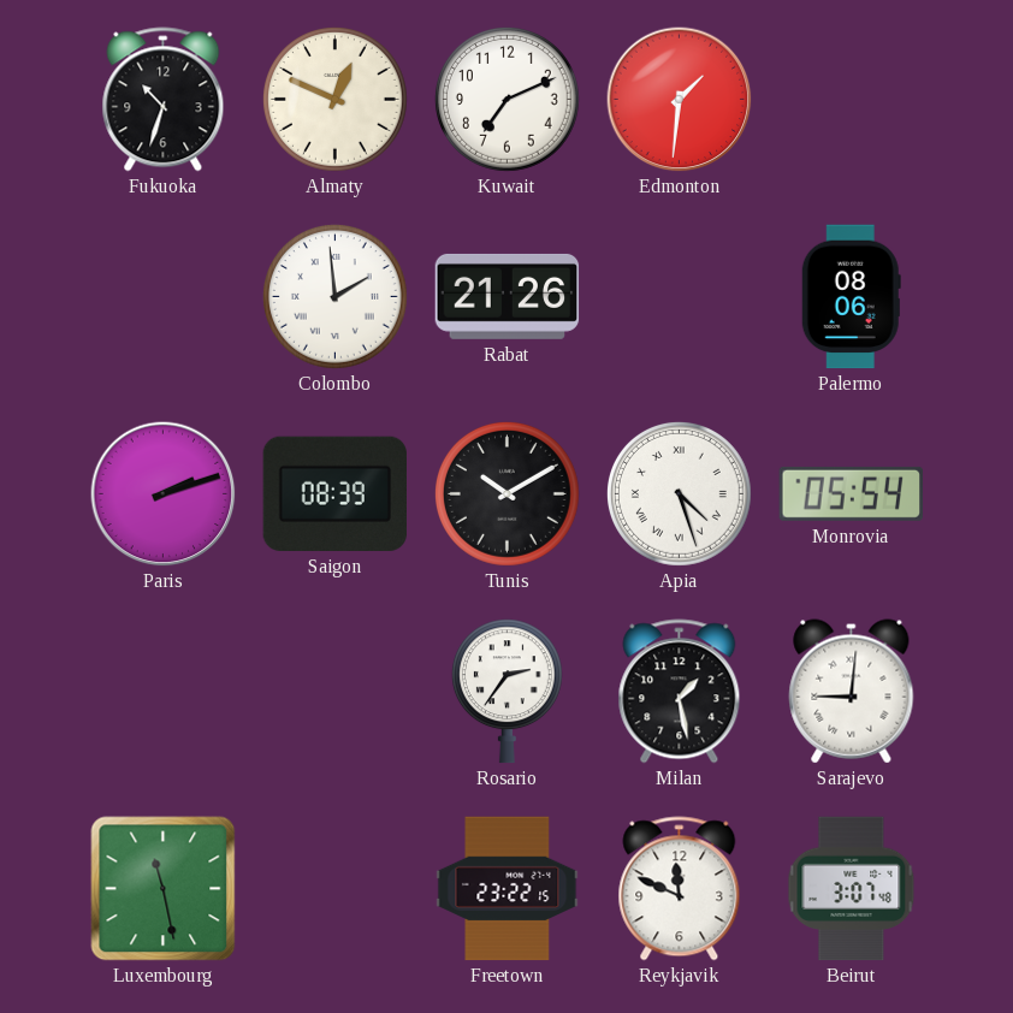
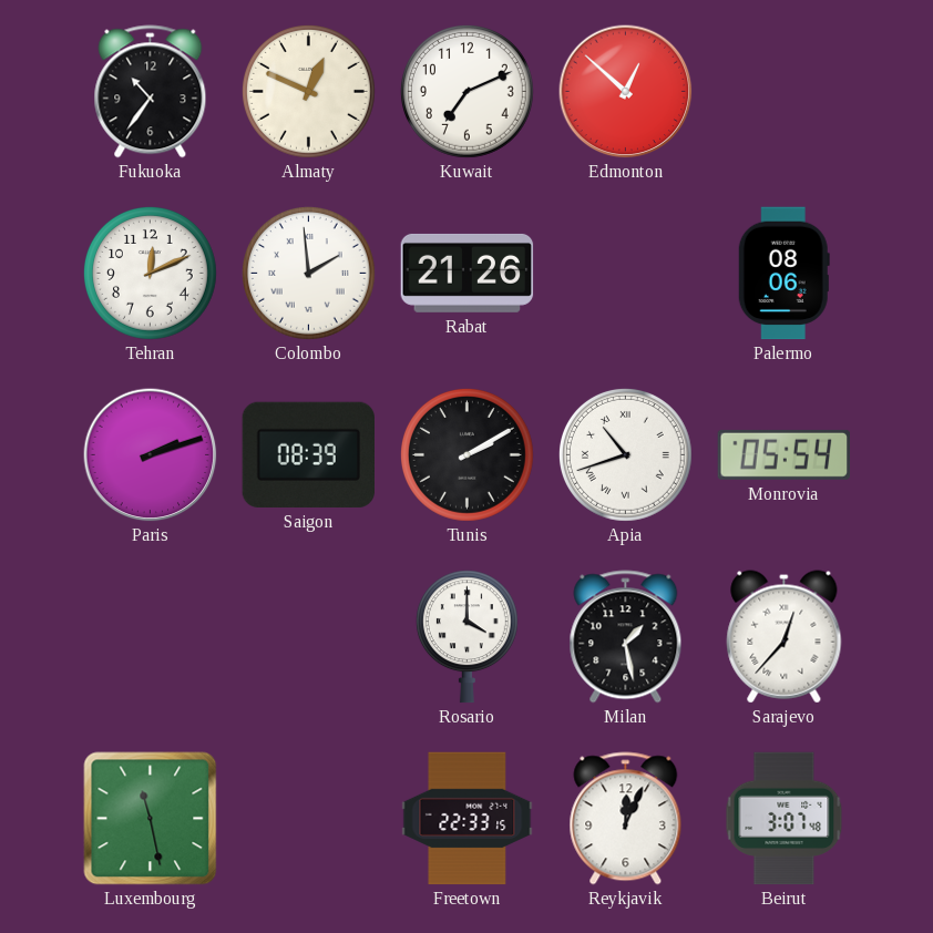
Fukuoka: 10:33 -> 10:36 (151, 92)
Edmonton: 1:31 -> 12:52 (626, 92)
Tehran: none -> 12:11 (150, 273)
Tunis: 10:10 -> 2:10 (466, 454)
Apia: 4:27 -> 10:42 (625, 454)
Rosario: 2:36 -> 4:00 (466, 637)
Sarajevo: 9:01 -> 12:37 (785, 637)
Freetown: 23:22 -> 22:33 (468, 819)
Reykjavik: 11:49 -> 12:04 (626, 819)
